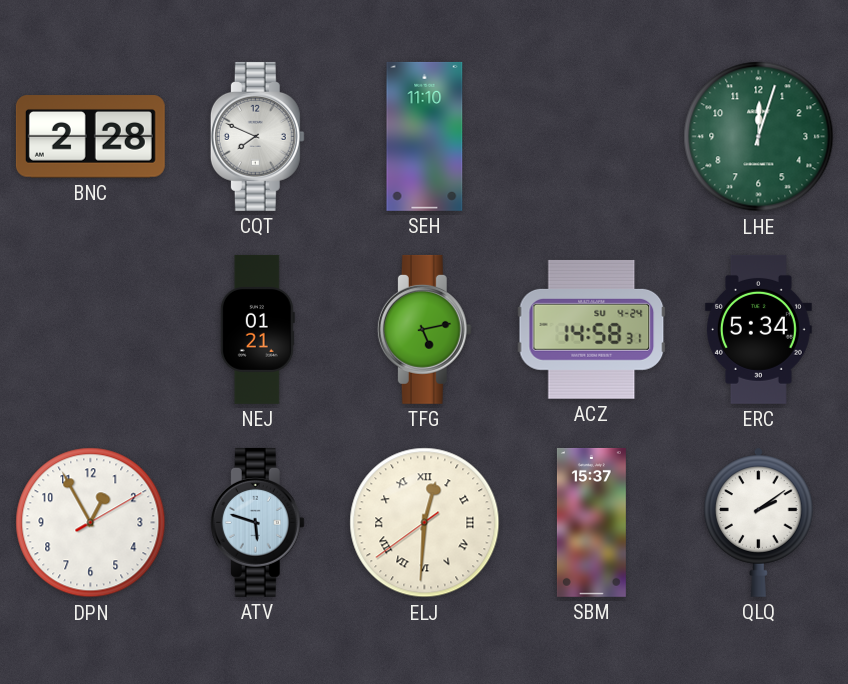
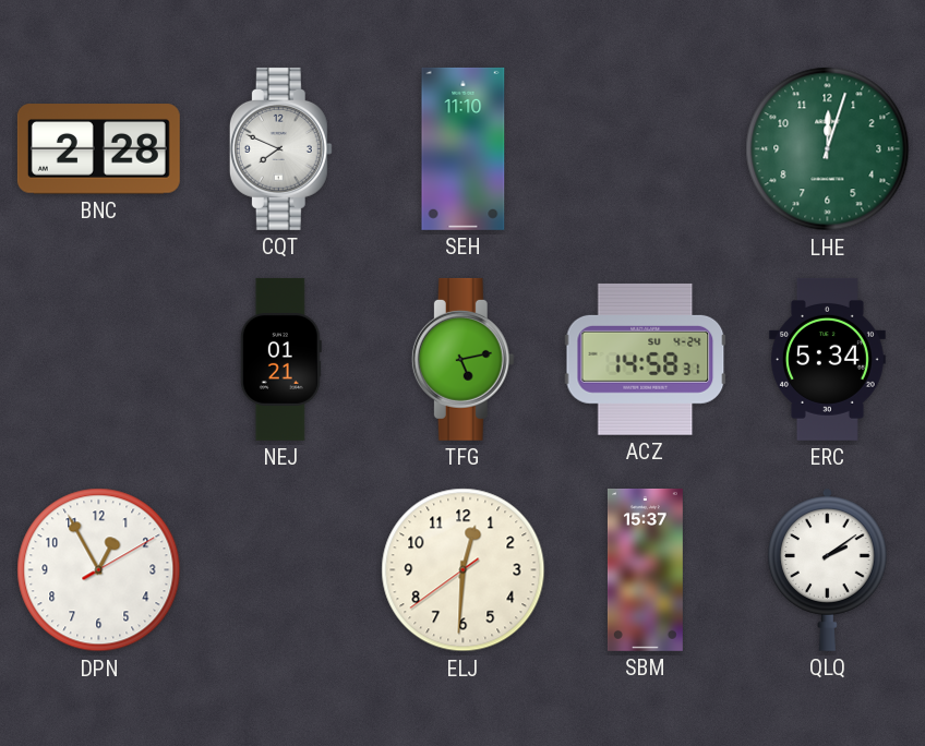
ATV: 5:48 -> none (257, 522)
ELJ numerals: Roman -> Arabic (464, 570)
